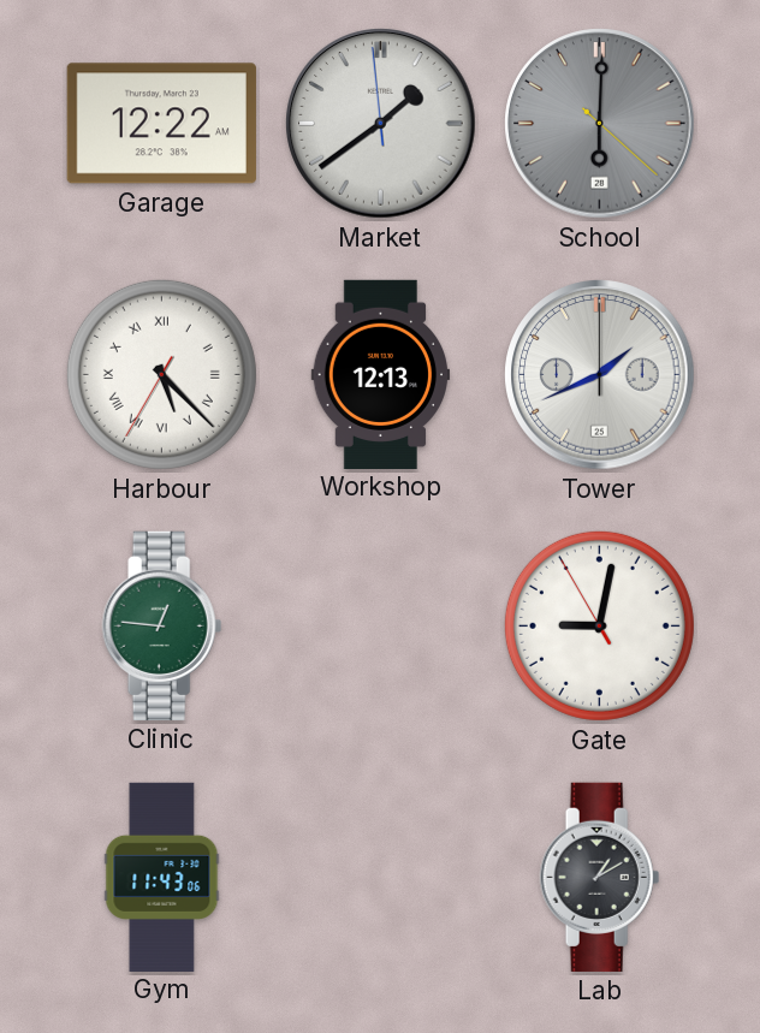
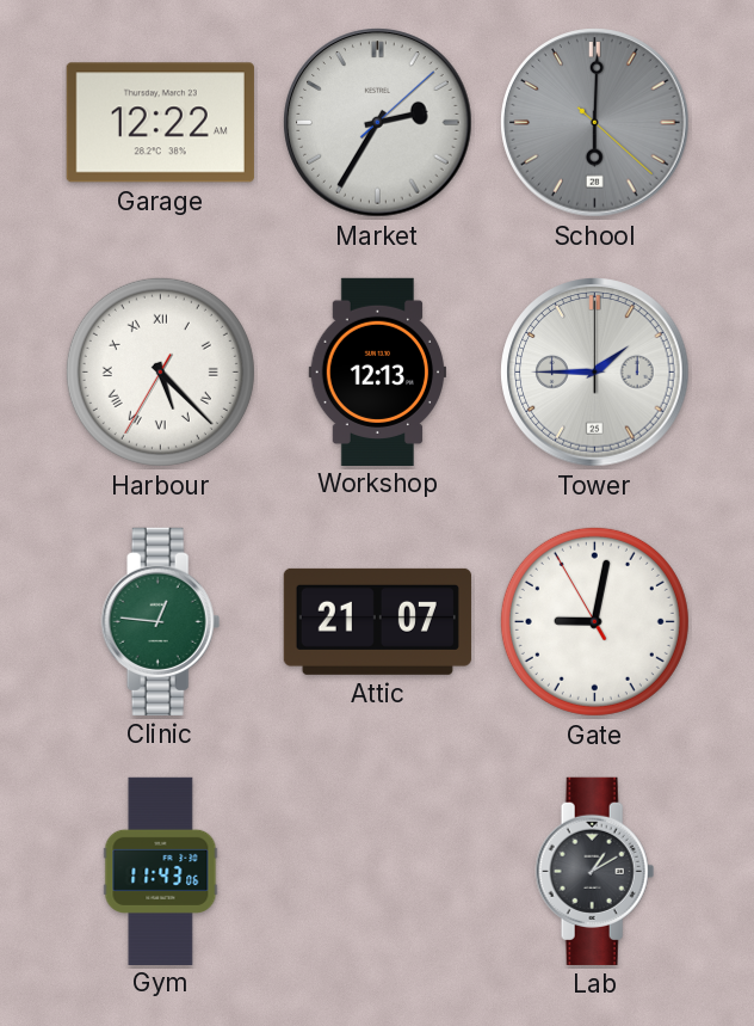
Market: 1:38 -> 2:35 (378, 123)
Tower: 1:41 -> 1:45 (595, 373)
Attic: none -> 21:07 (377, 621)
